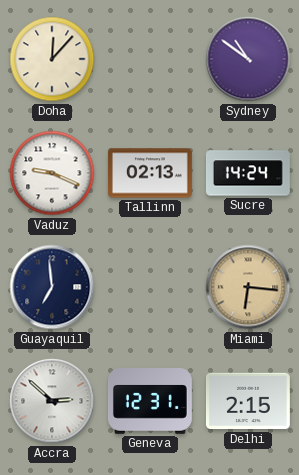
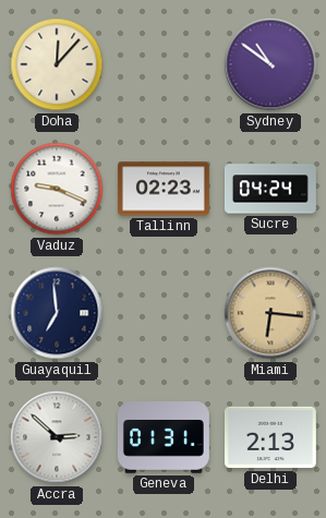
Tallinn: 02:13 -> 02:23 (164, 189)
Sucre: 14:24 -> 04:24 (270, 189)
Geneva: 12:31 -> 01:31 (164, 438)
Delhi: 2:15 -> 2:13 (270, 437)
